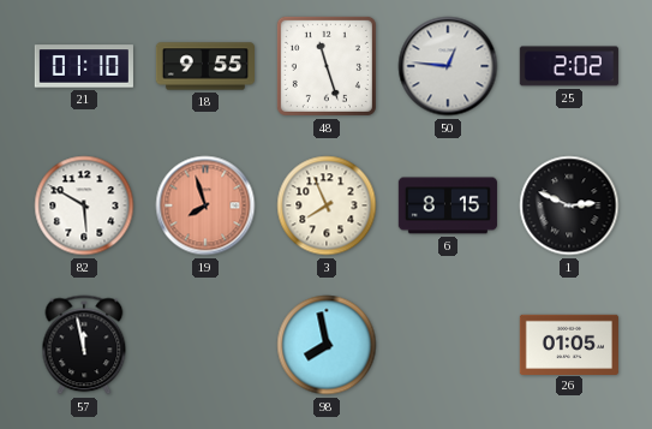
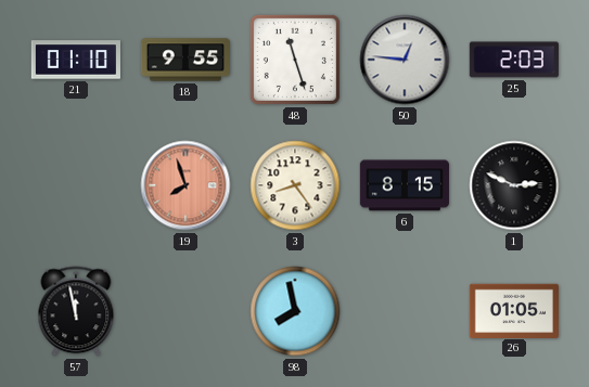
25: 2:02 -> 2:03 (514, 60)
82: 5:50 -> none (84, 205)
3: 7:56 -> 8:24 (295, 185)
